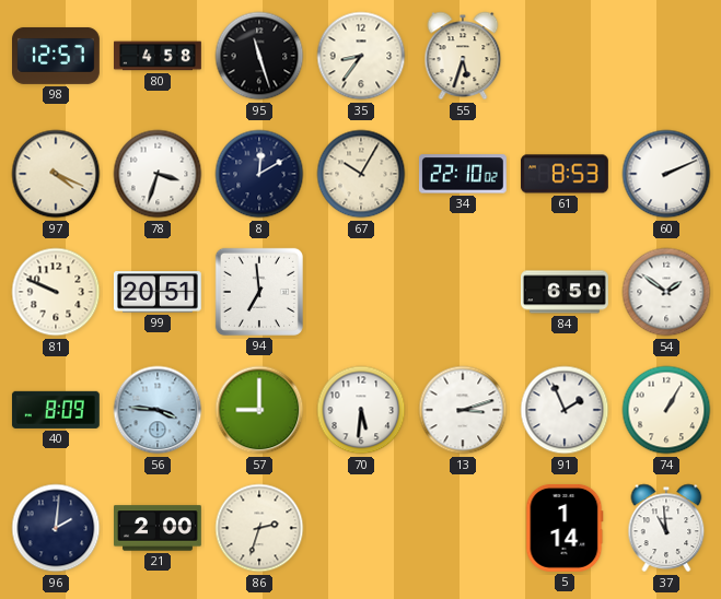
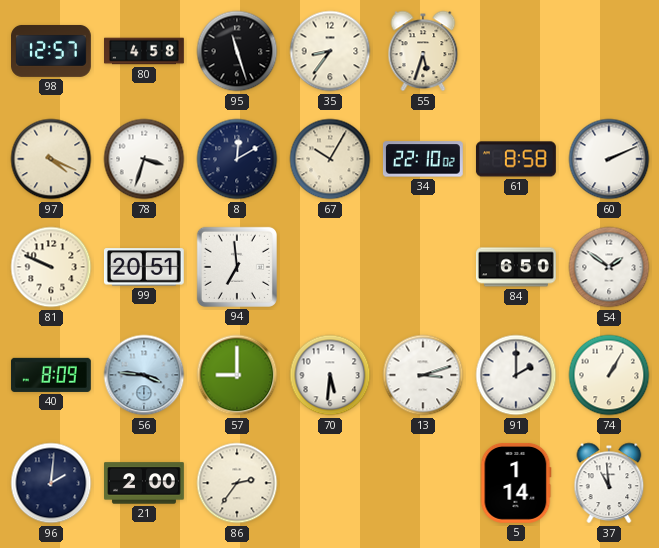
61: 8:53 -> 8:58 (516, 159)
91: 1:56 -> 2:00 (516, 375)
86: 2:33 -> 2:36 (237, 483)
